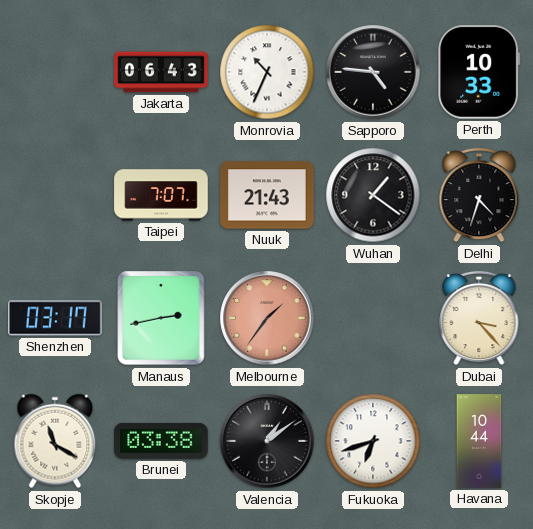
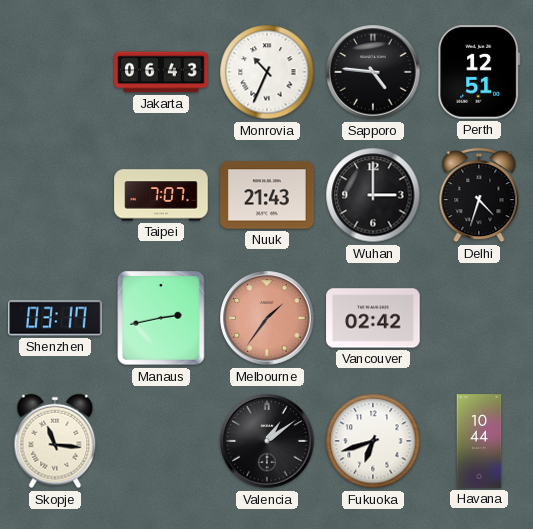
Perth: 10:33 -> 12:51 (479, 72)
Wuhan: 1:21 -> 3:00 (373, 195)
Vancouver: none -> 02:42 (373, 318)
Dubai: 3:23 -> none (479, 318)
Skopje: 11:20 -> 11:16 (55, 441)
Brunei: 03:38 -> none (161, 441)
